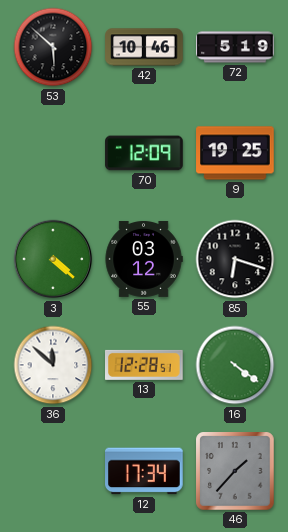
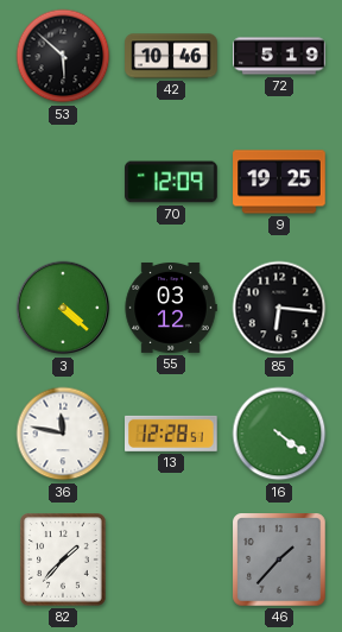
85: 6:18 -> 6:16 (279, 308)
36: 11:52 -> 11:47 (63, 434)
82: none -> 1:37 (63, 560)
12: 17:34 -> none (144, 471)
